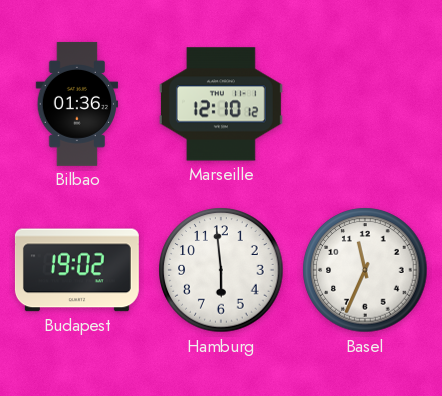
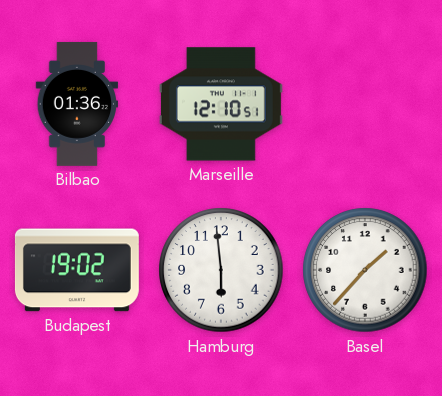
Marseille: 12:10:12 -> 12:10:51 (221, 104)
Basel: 11:34 -> 1:37 (365, 270)
